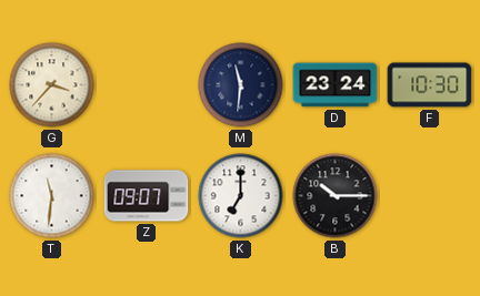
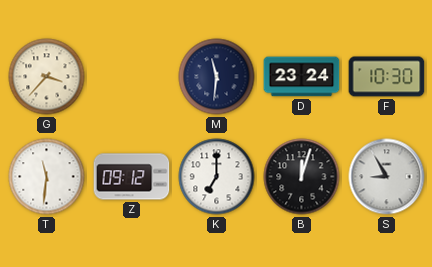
Z: 09:07 -> 09:12 (132, 177)
B: 10:15 -> 12:03 (302, 177)
S: none -> 8:55 (387, 177)
